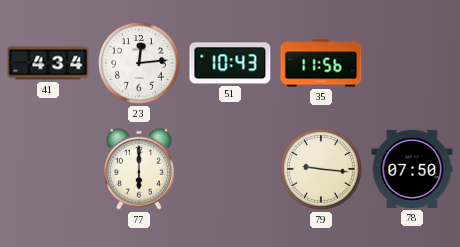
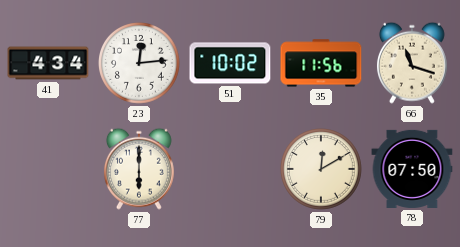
51: 10:43 -> 10:02 (230, 63)
66: none -> 11:18 (412, 63)
79: 9:16 -> 12:10 (322, 170)
